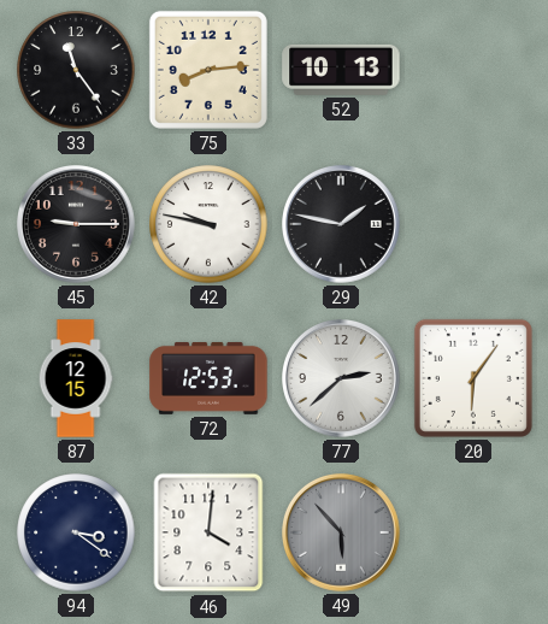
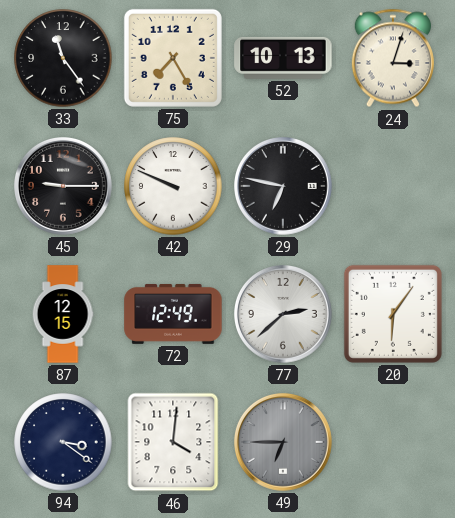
75: 8:14 -> 7:25 (173, 58)
24: none -> 3:03 (393, 58)
42: 9:47 -> 9:49 (173, 186)
29: 1:47 -> 6:47 (284, 187)
72: 12:53 -> 12:49 (173, 314)
49: 5:53 -> 6:45 (284, 443)
